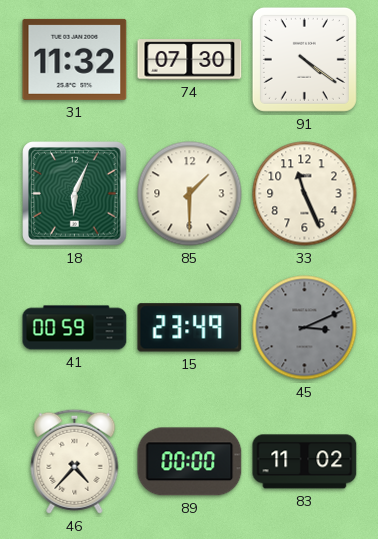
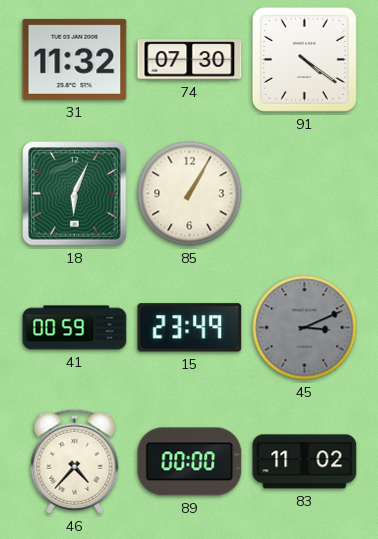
85: 1:30 -> 1:05 (190, 194)
33: 11:26 -> none (305, 194)
